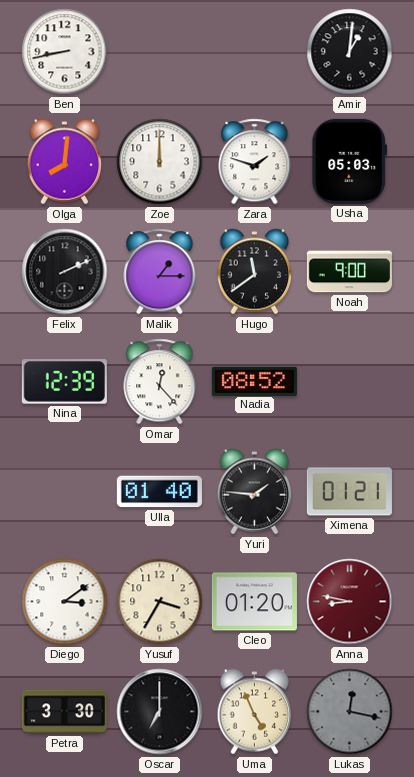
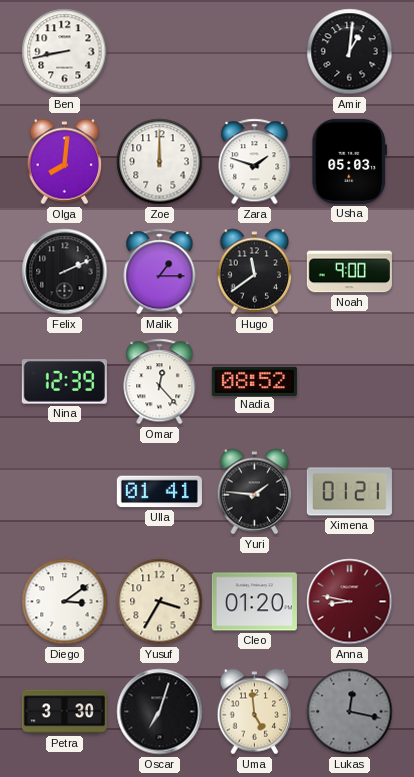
Ulla: 01:40 -> 01:41 (159, 492)
Oscar: 7:00 -> 7:03 (160, 712)
Uma: 4:56 -> 4:59 (255, 712)
